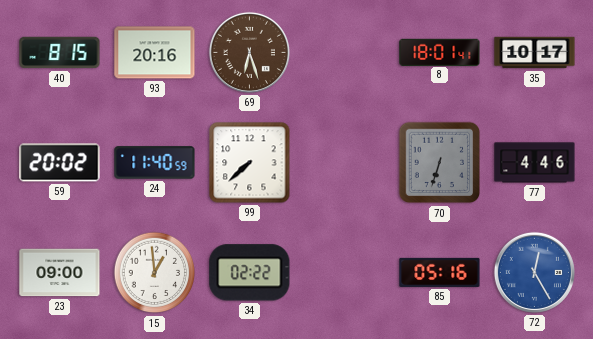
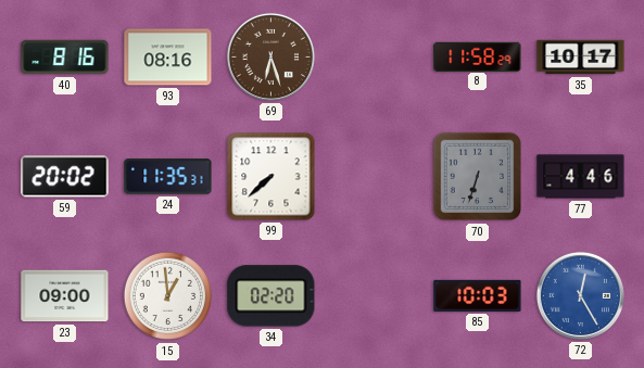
40: 8:15 -> 8:16 (65, 58)
93: 20:16 -> 08:16 (168, 58)
8: 18:01 -> 11:58 (478, 56)
24: 11:40 -> 11:35 (168, 177)
34: 02:22 -> 02:20 (272, 296)
85: 05:16 -> 10:03 (478, 295)
